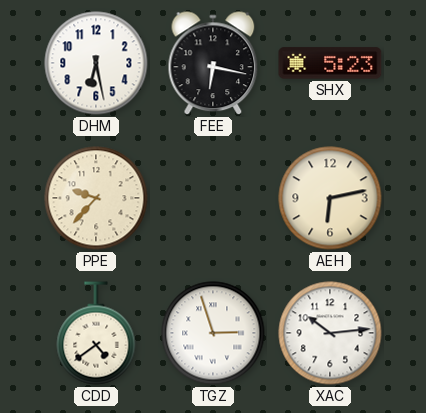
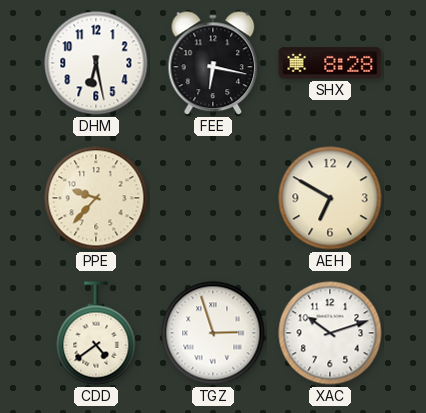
SHX: 5:23 -> 8:28 (330, 63)
AEH: 6:13 -> 6:50 (330, 198)
XAC: 10:14 -> 10:12 (330, 333)
